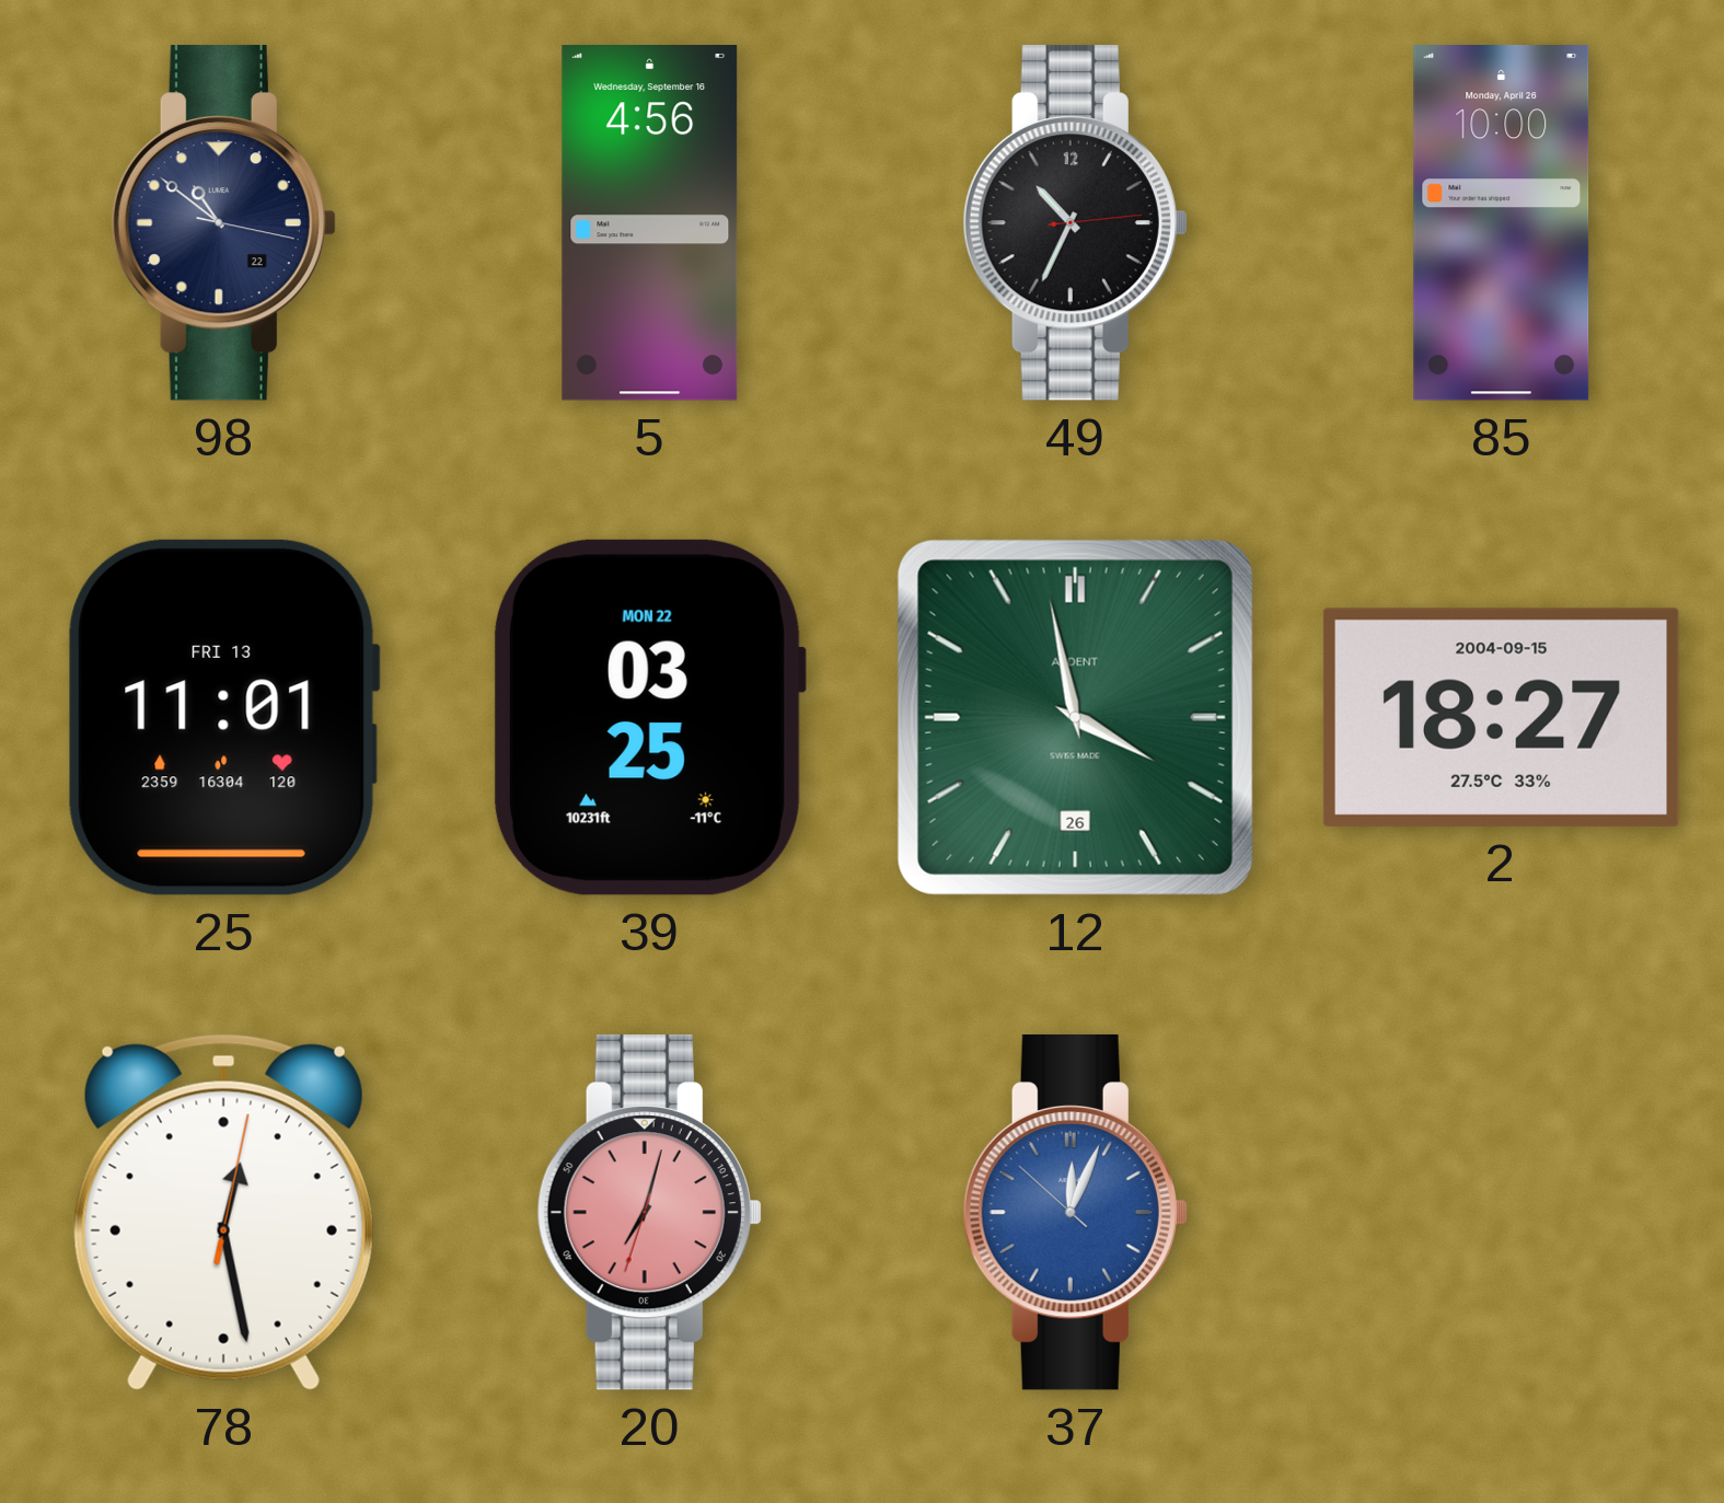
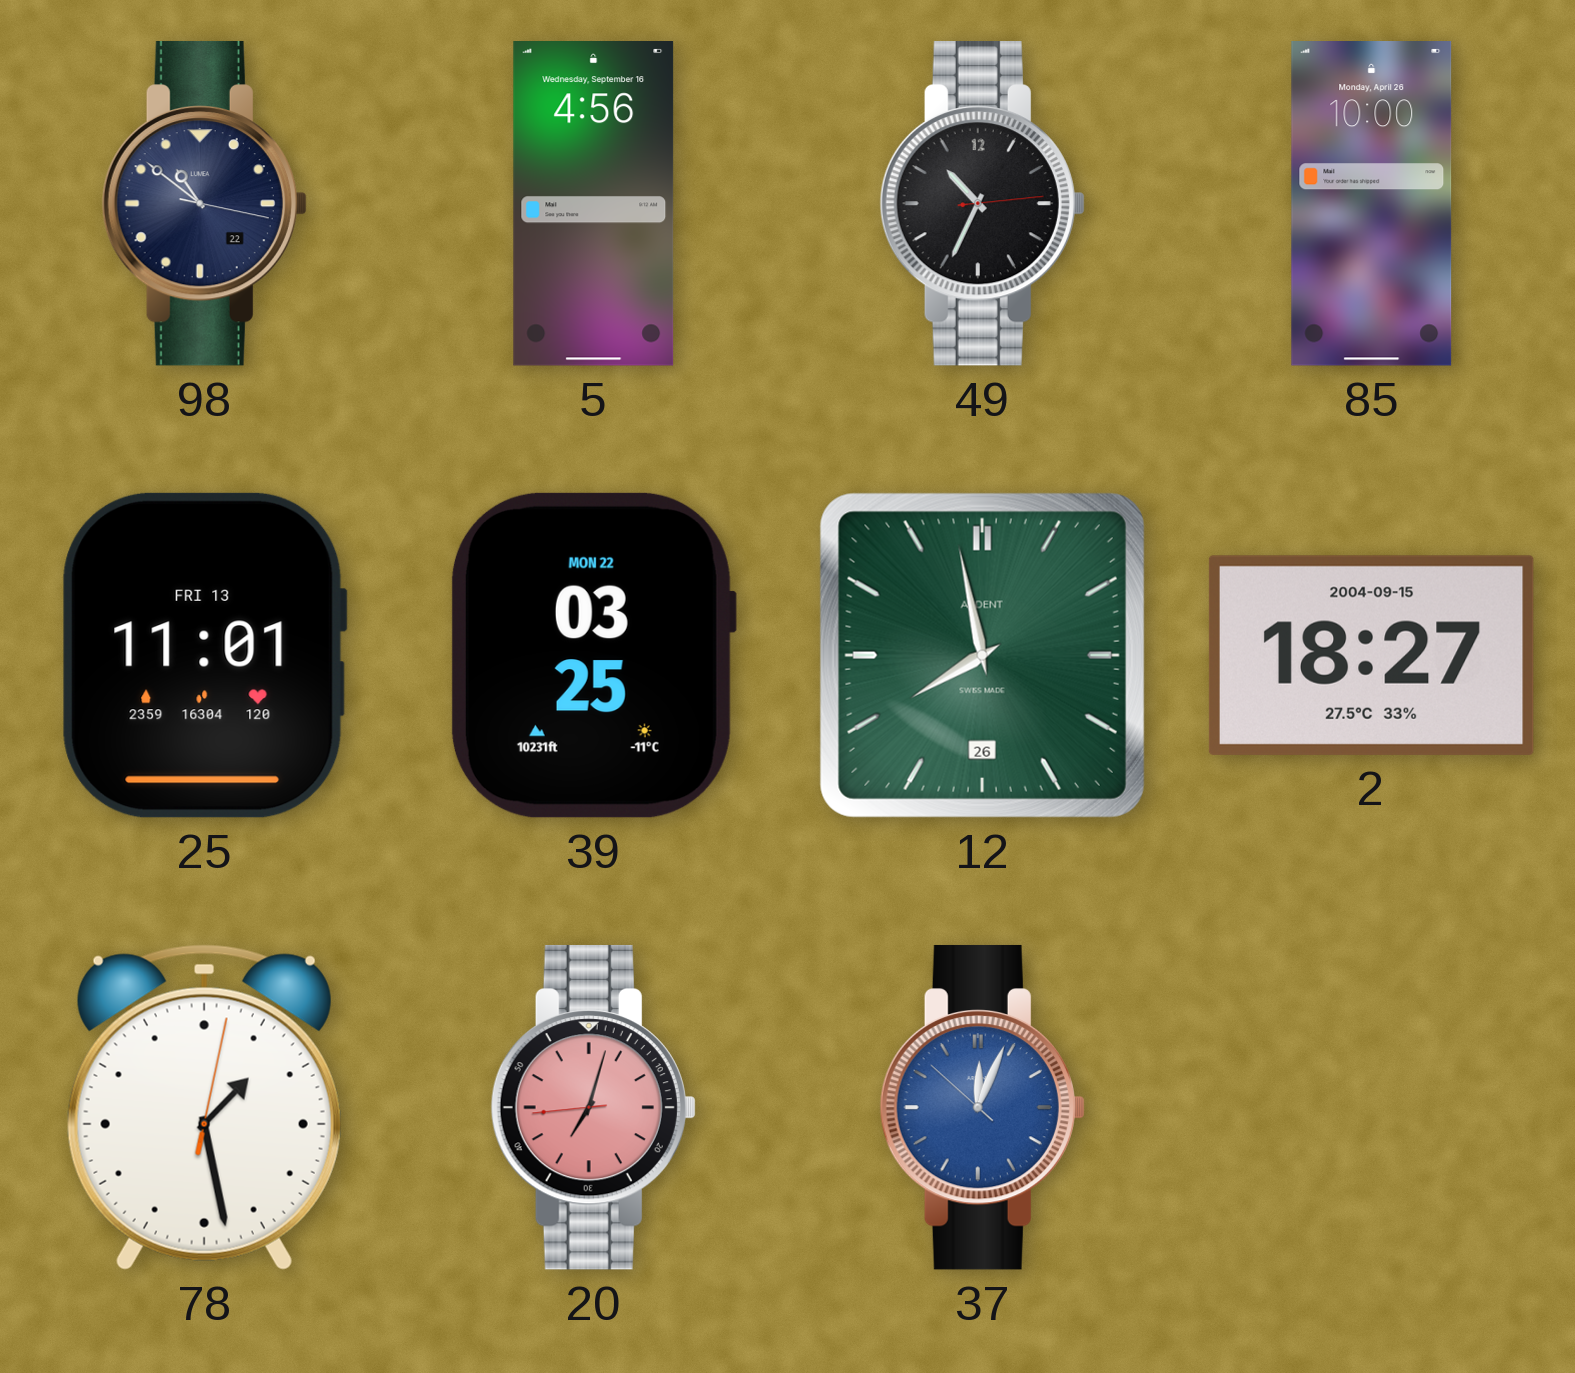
12: 3:58 -> 7:58 (982, 655)
78: 12:28 -> 1:28 (204, 1107)
20: 7:02:33 -> 7:02:44 (593, 1107)
